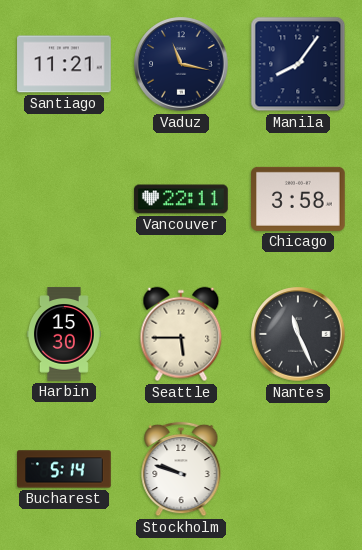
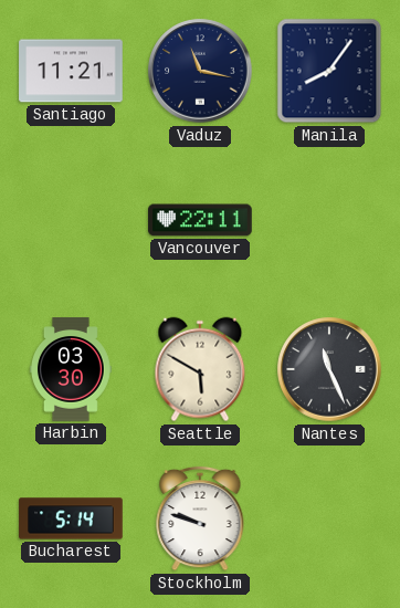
Chicago: 3:58 -> none (298, 199)
Harbin: 15:30 -> 03:30 (72, 369)
Seattle: 5:45 -> 5:50 (200, 369)
